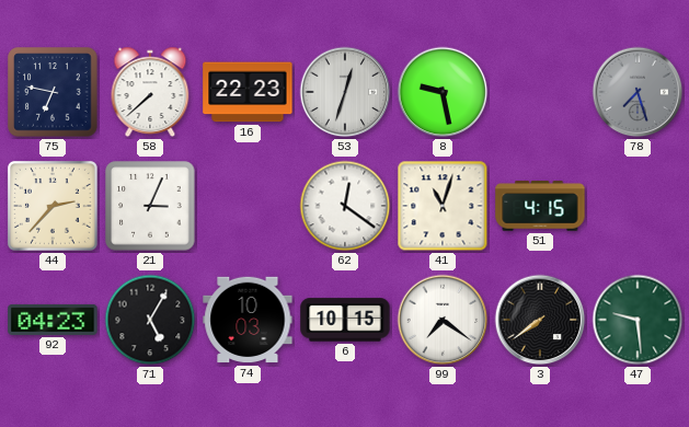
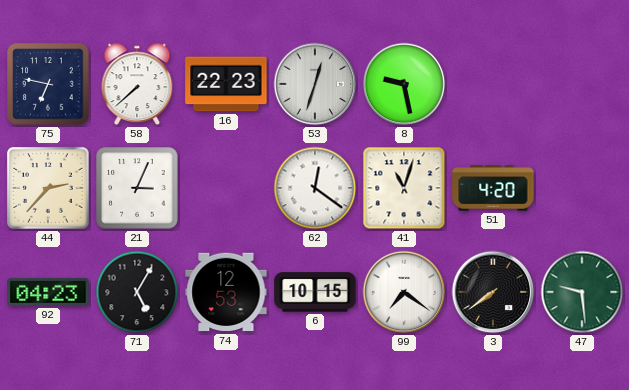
78: 7:27 -> none (638, 92)
51: 4:15 -> 4:20 (493, 188)
74: 10:03 -> 12:53 (226, 292)
